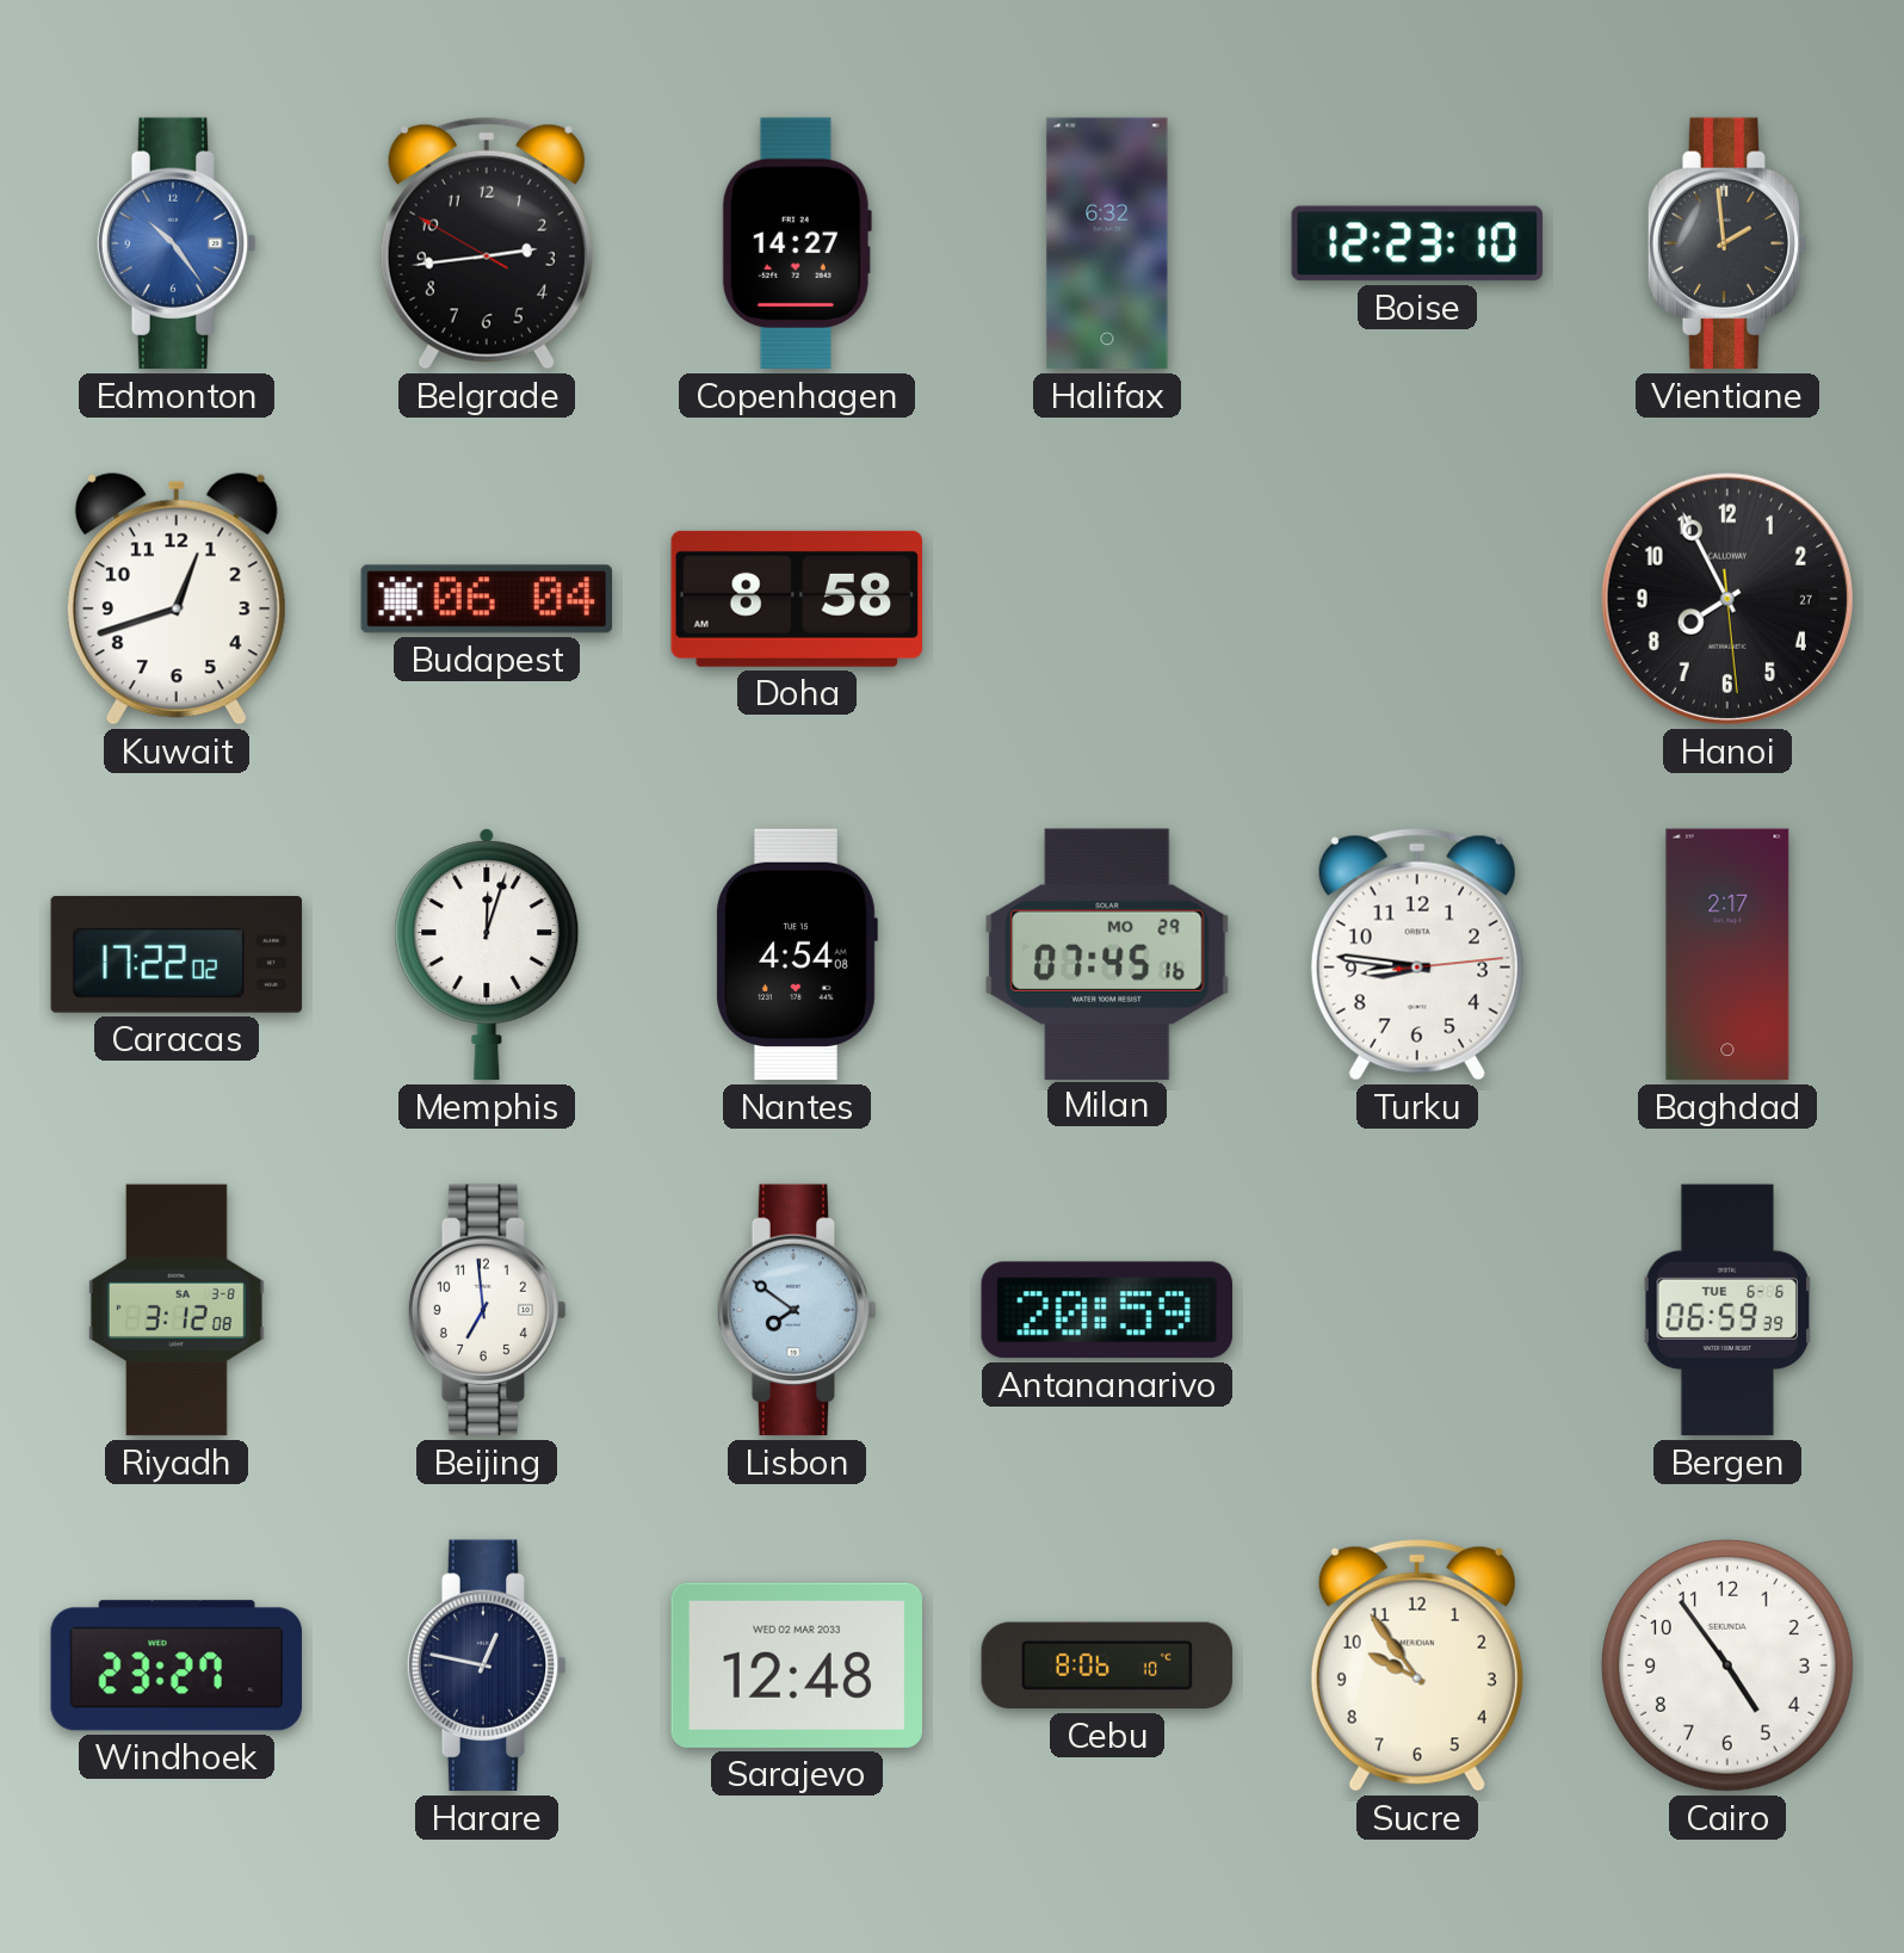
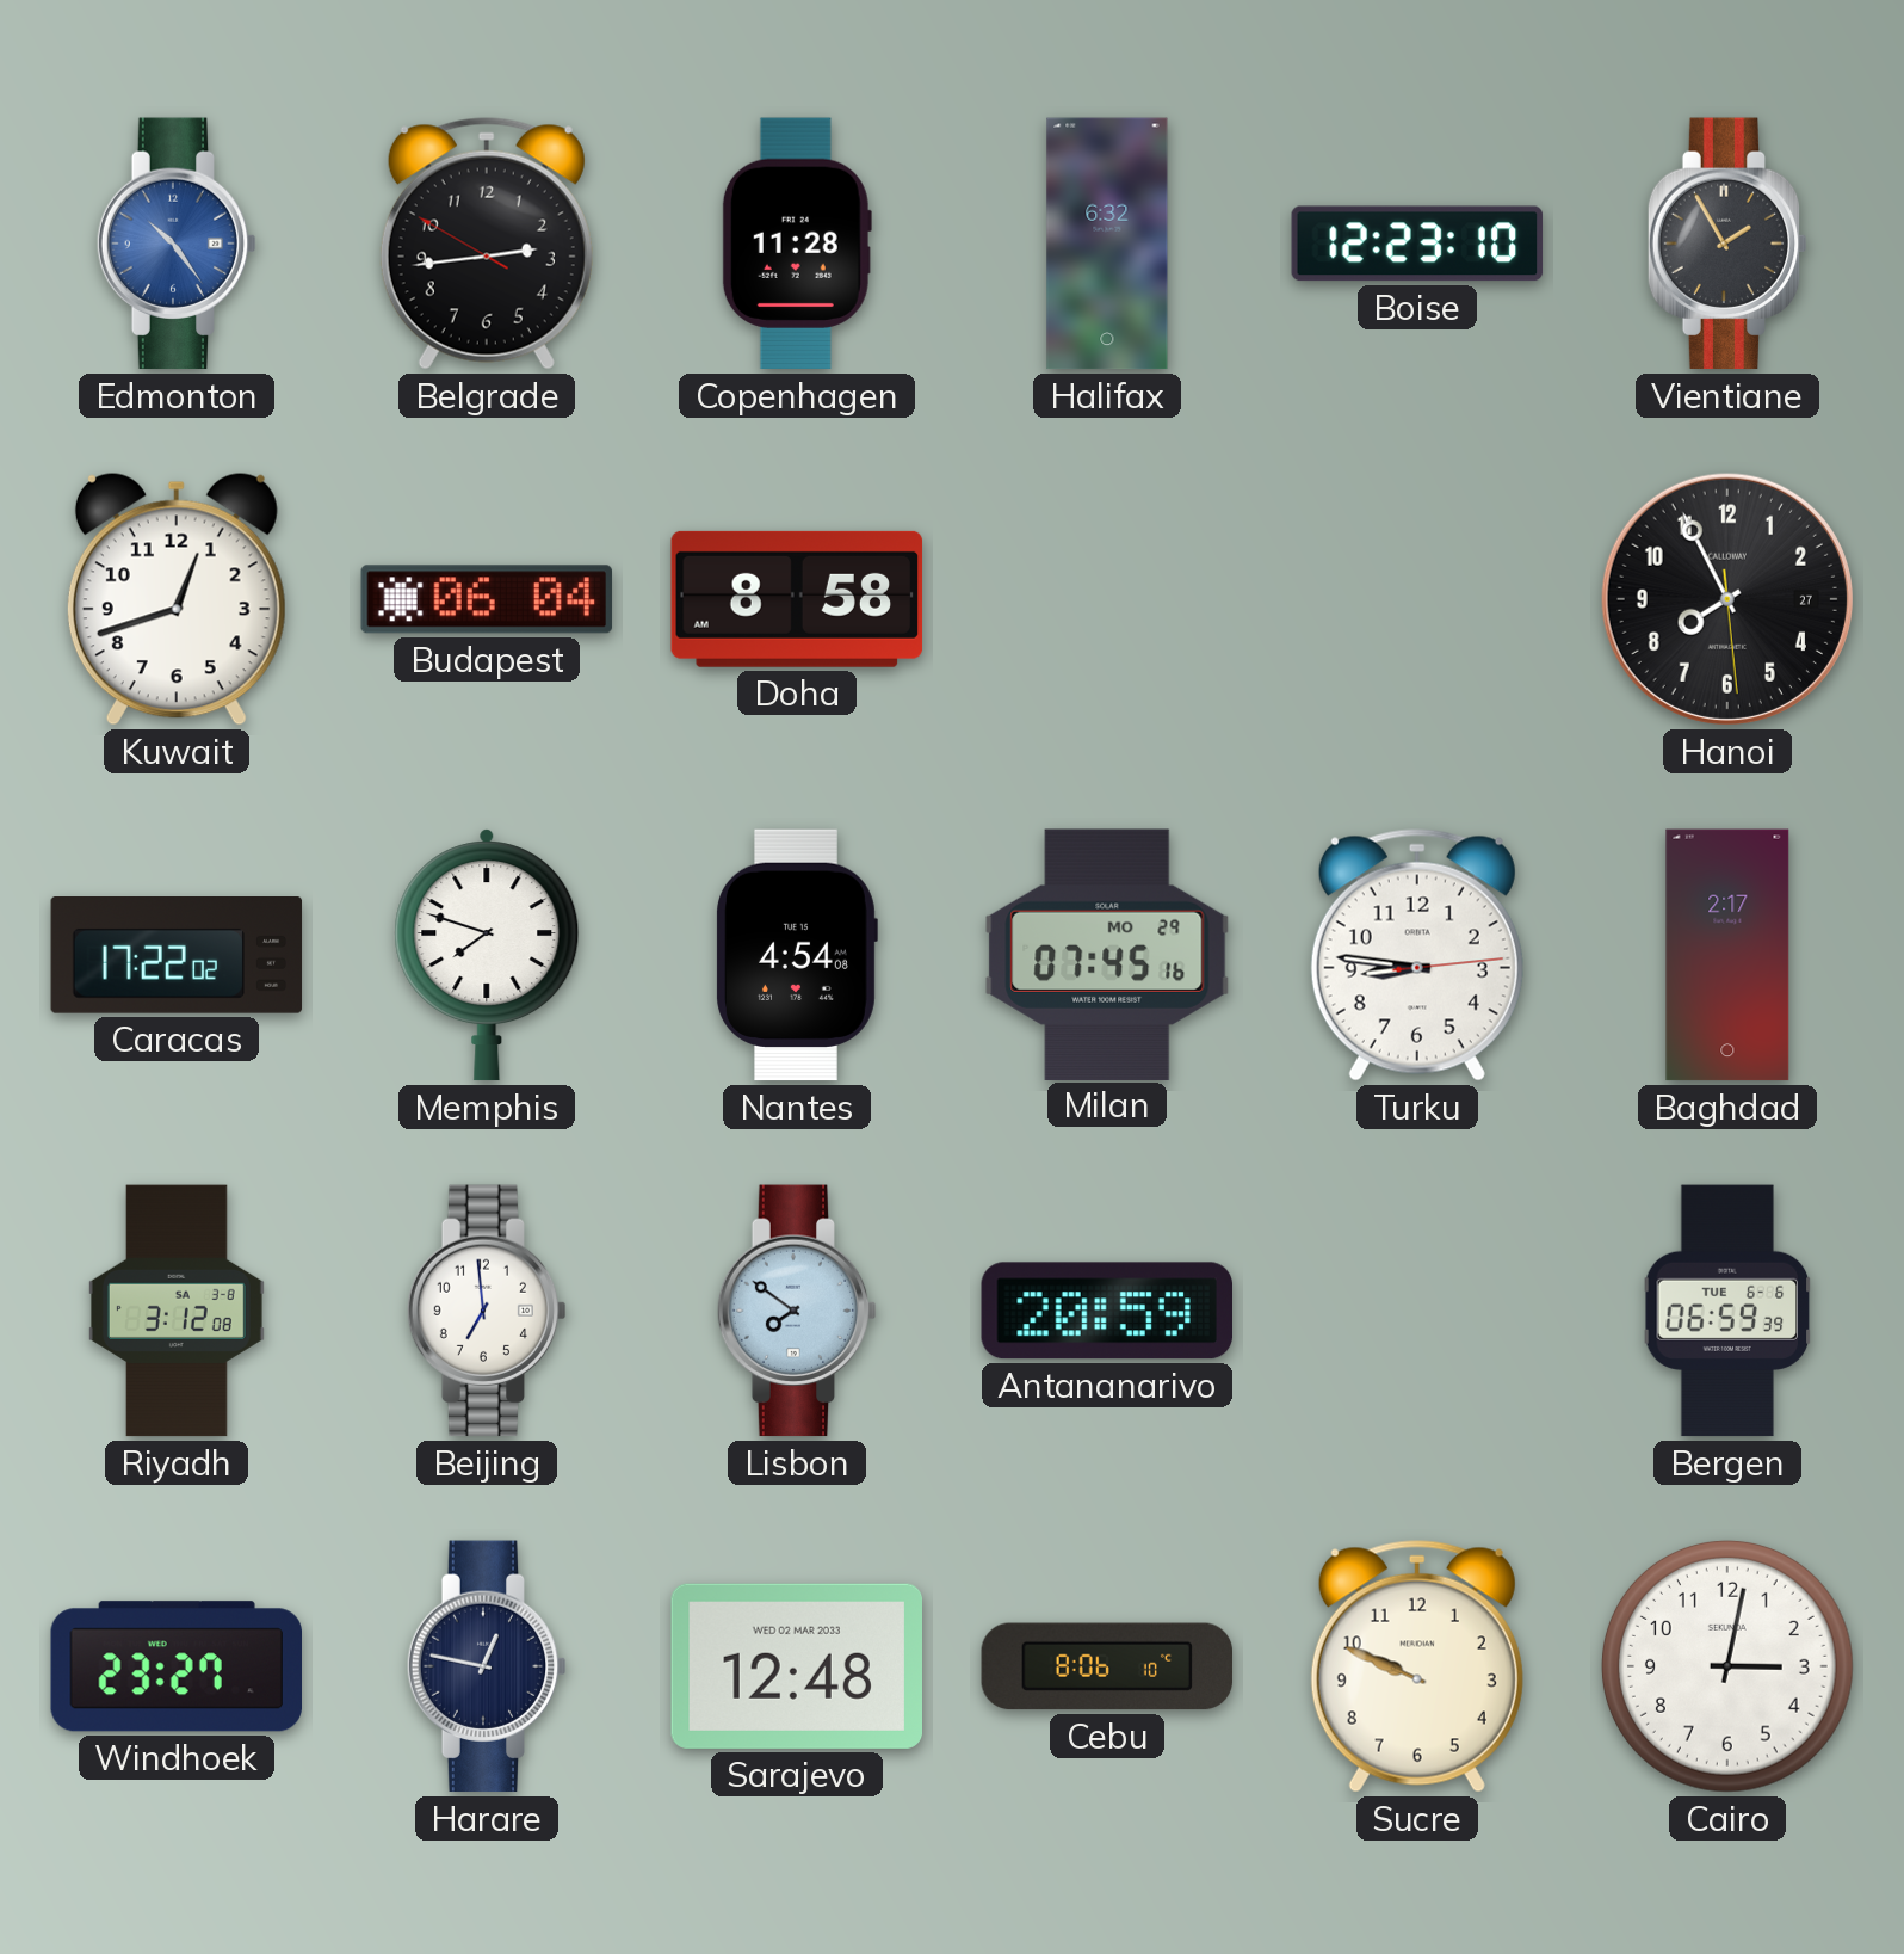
Copenhagen: 14:27 -> 11:28 (797, 244)
Vientiane: 1:59 -> 1:55 (1727, 244)
Memphis: 12:03 -> 7:48 (487, 955)
Sucre: 9:54 -> 9:49 (1417, 1666)
Cairo: 4:54 -> 3:02 (1727, 1666)
